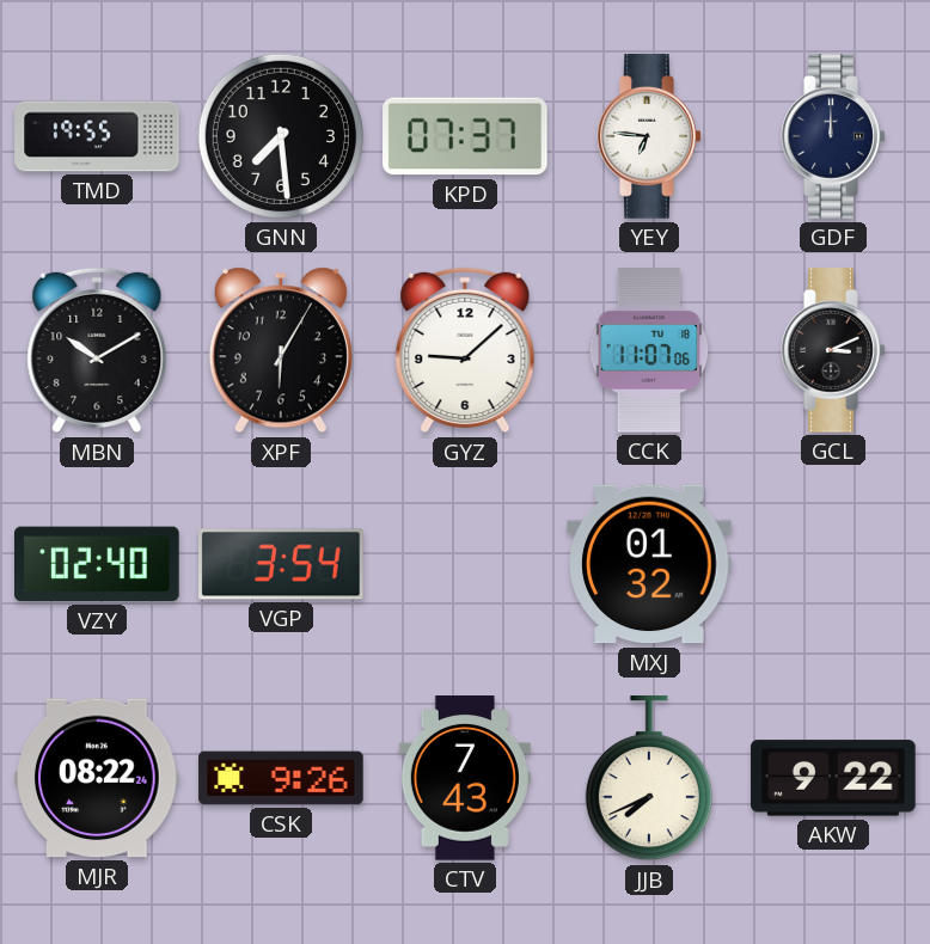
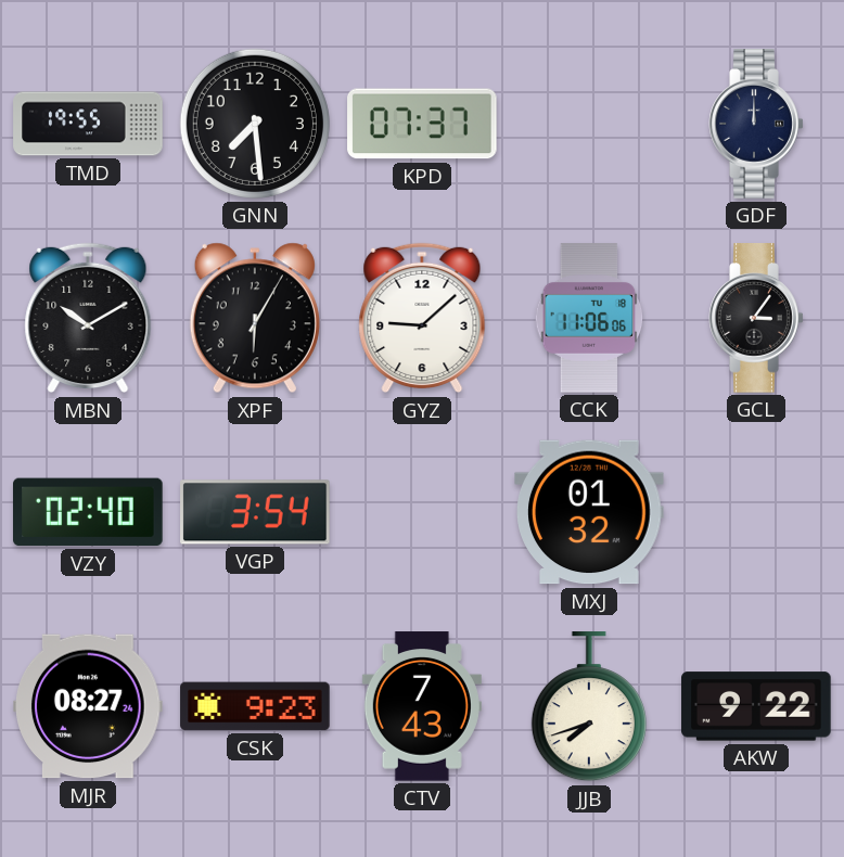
YEY: 6:46 -> none (649, 136)
CCK: 11:07 -> 11:06 (589, 318)
GCL: 3:11 -> 3:06 (756, 318)
MJR: 08:22 -> 08:27 (88, 706)
CSK: 9:26 -> 9:23 (255, 706)
JJB: 7:41 -> 7:42 (589, 707)
